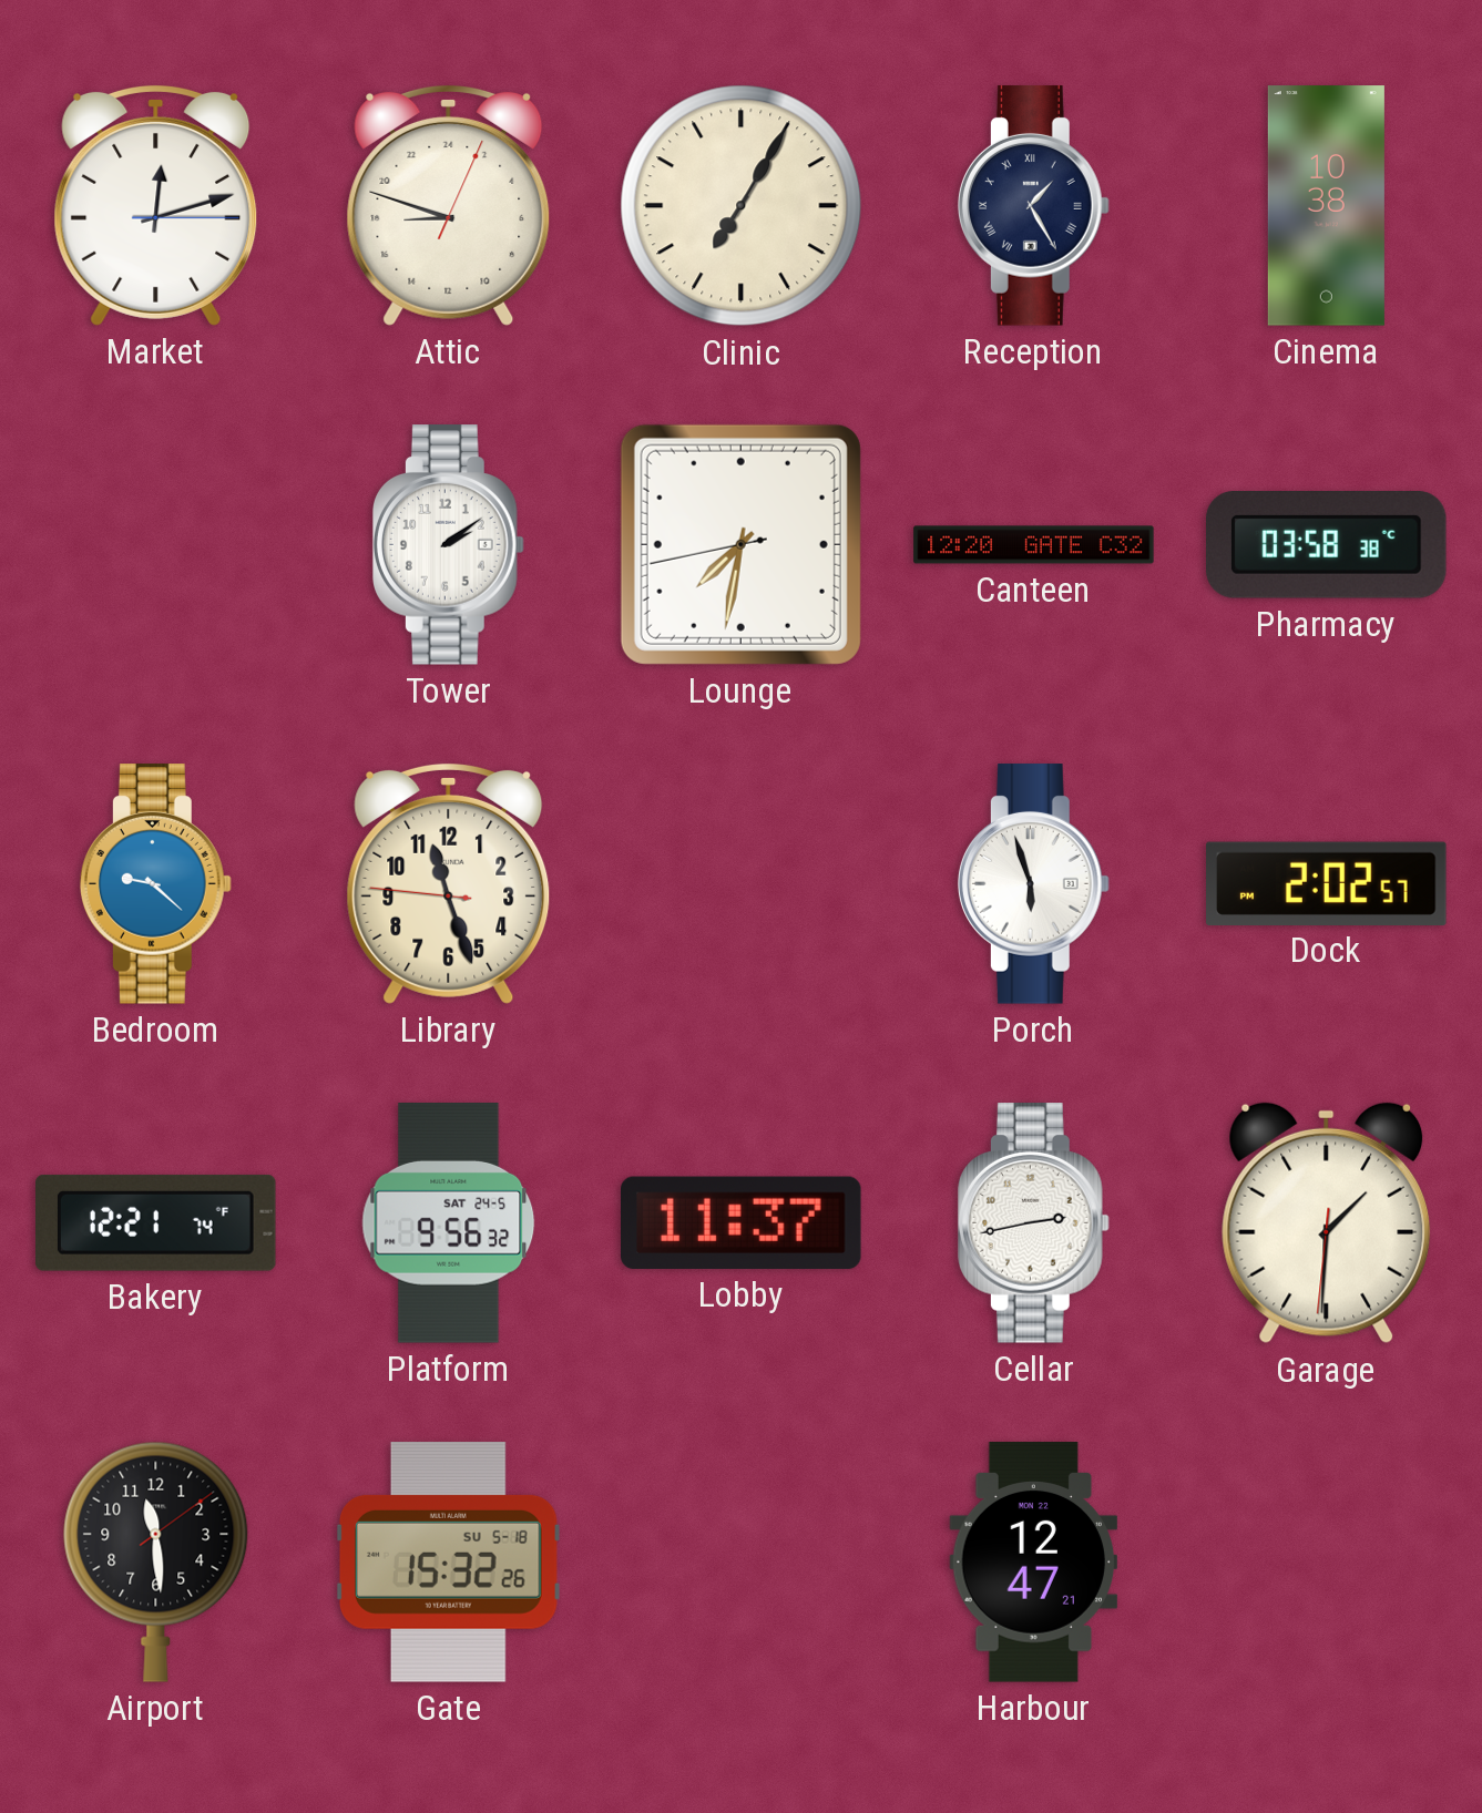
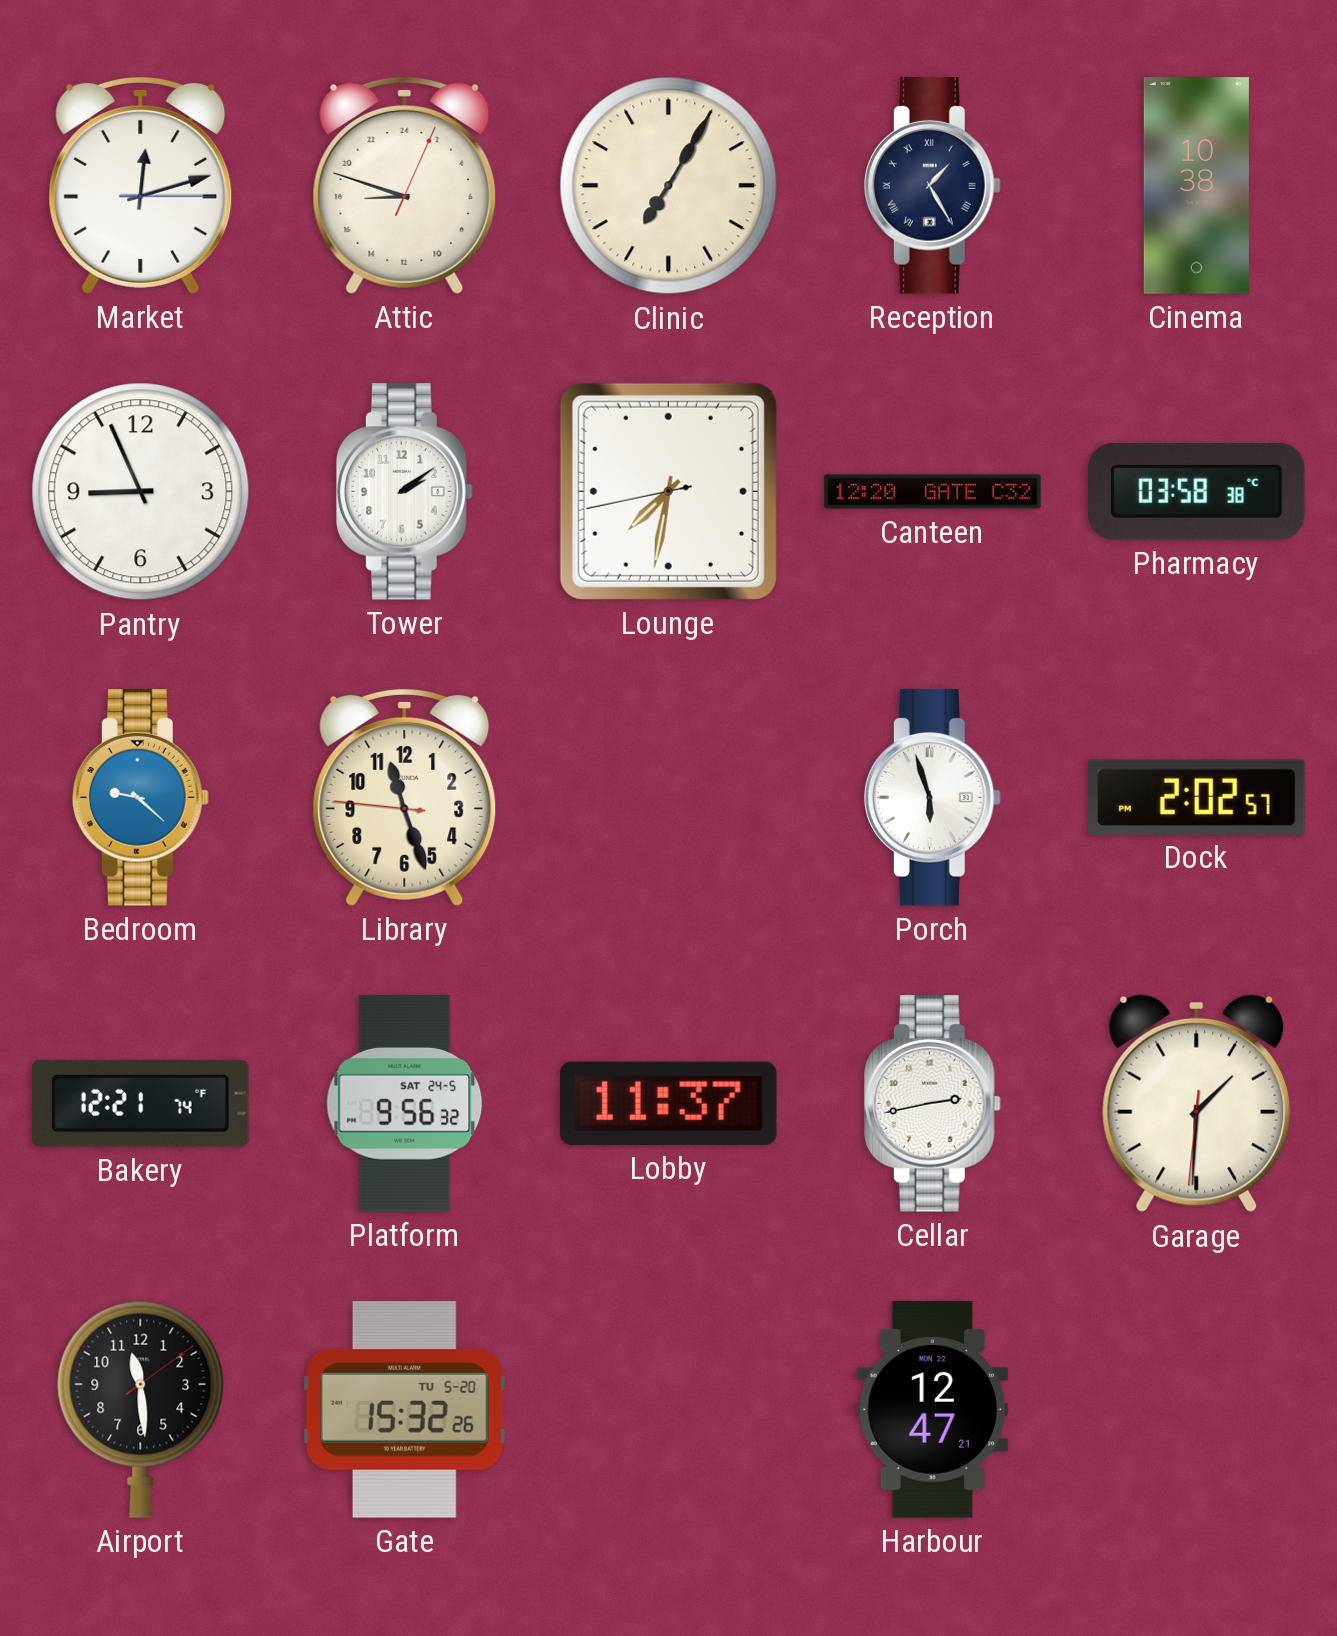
Pantry: none -> 8:56 (141, 492)
Gate date: SU 5-18 -> TU 5-20 (404, 1410)
